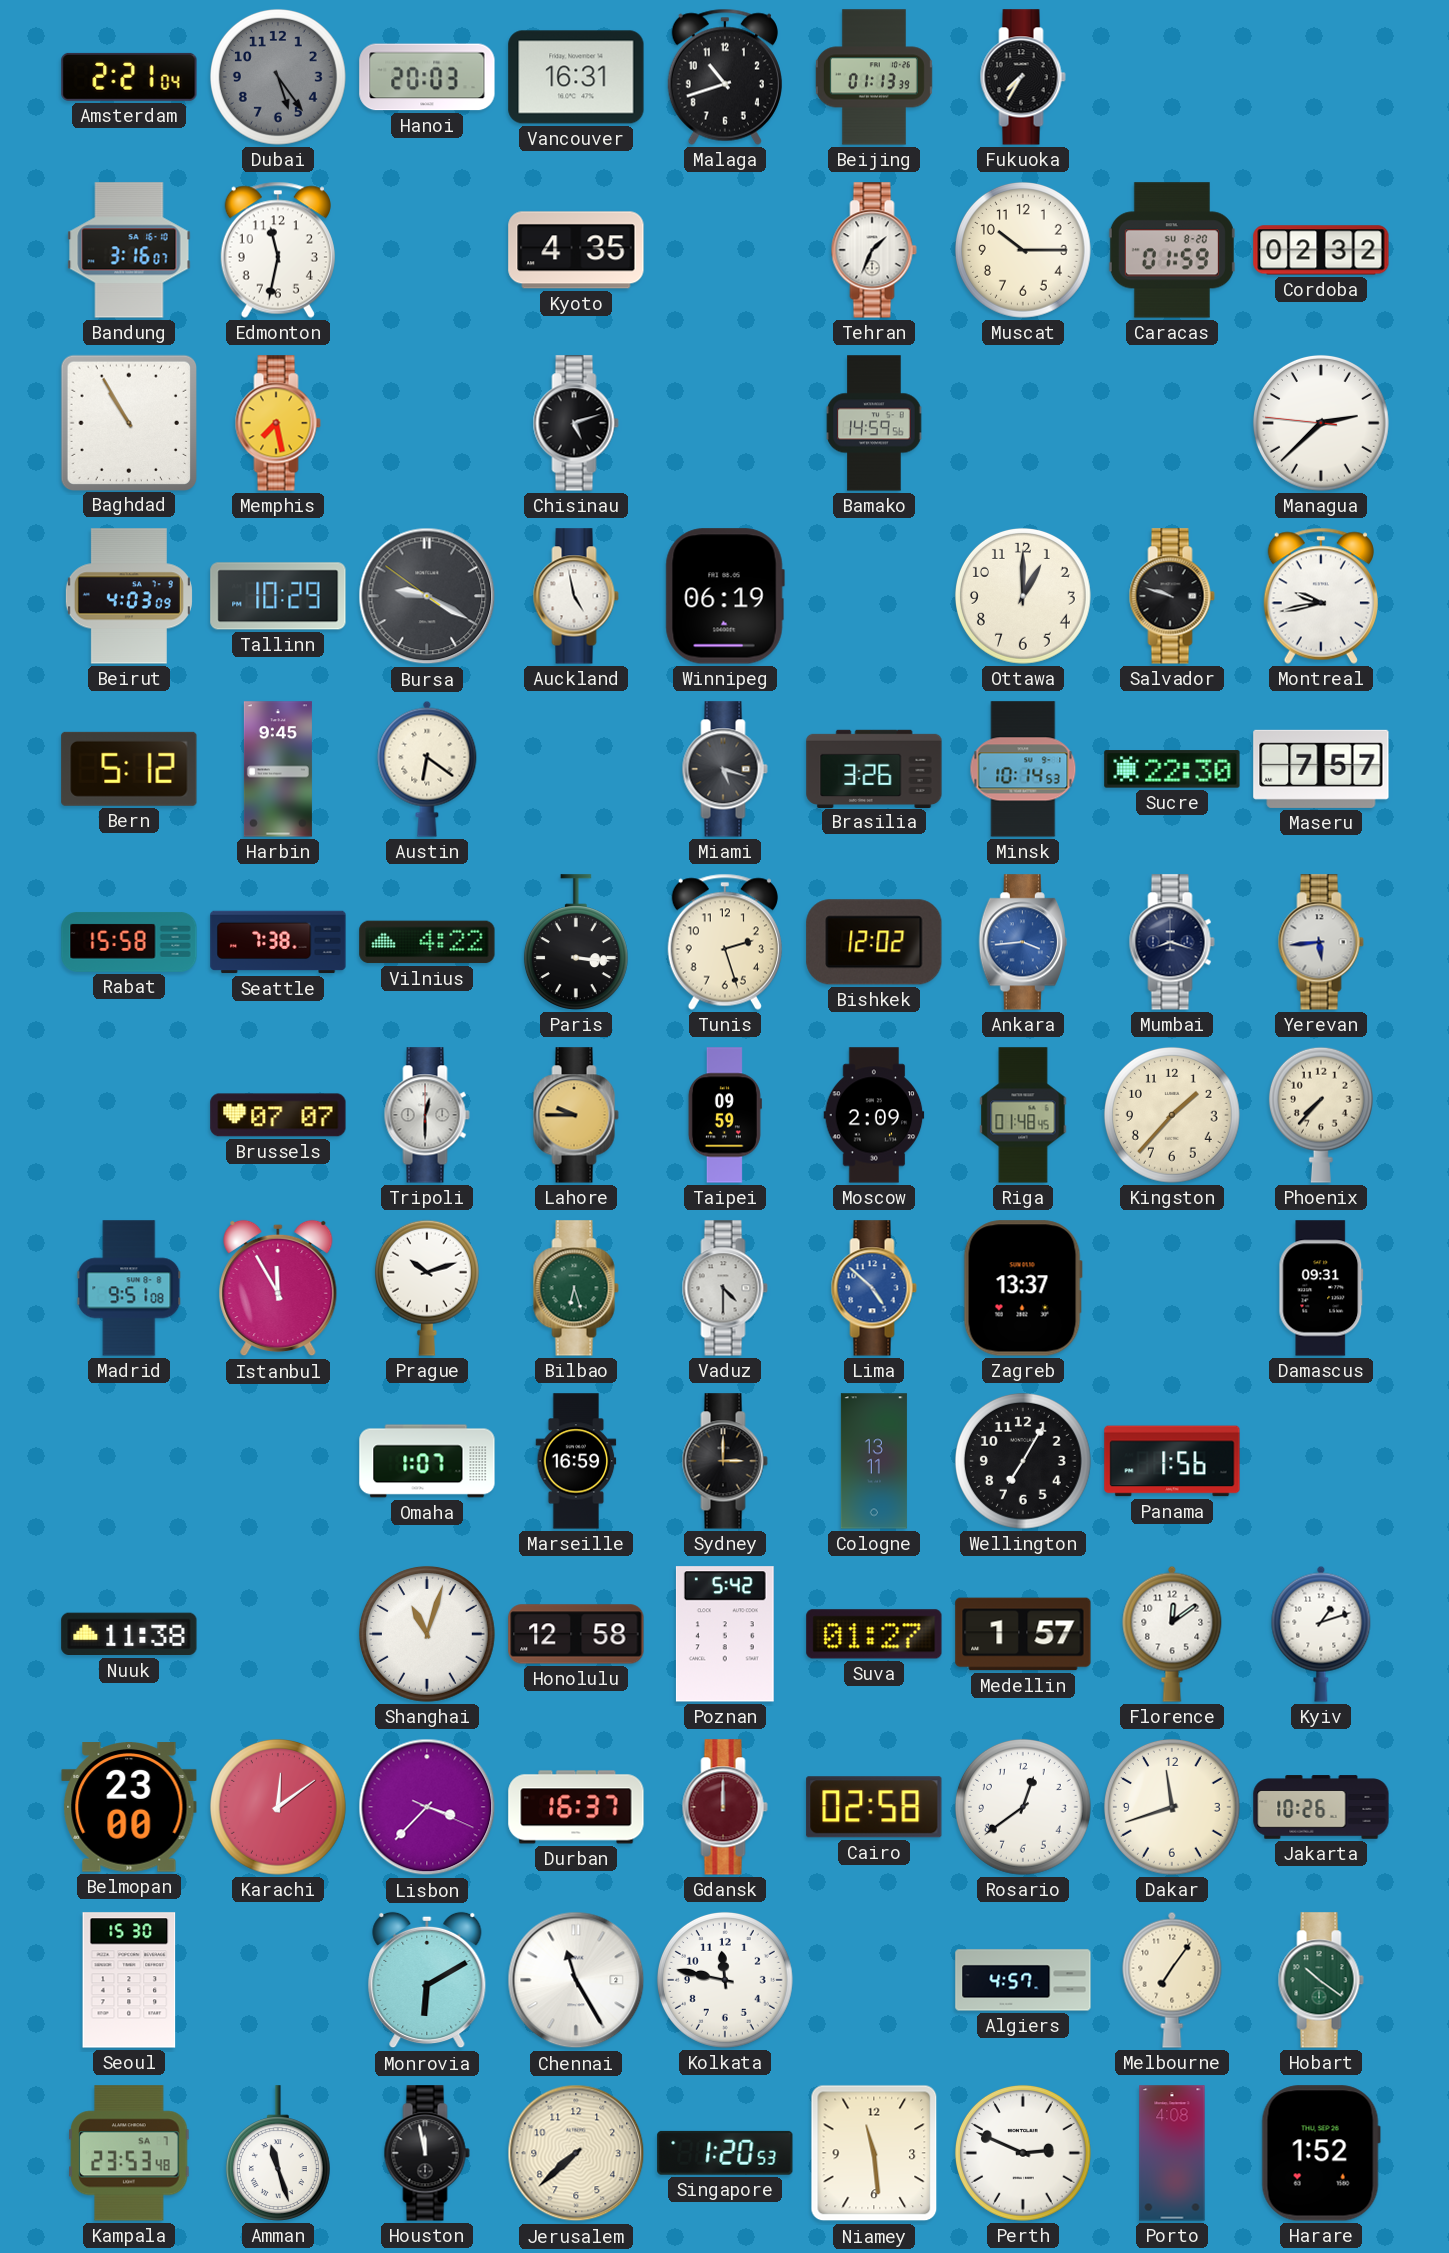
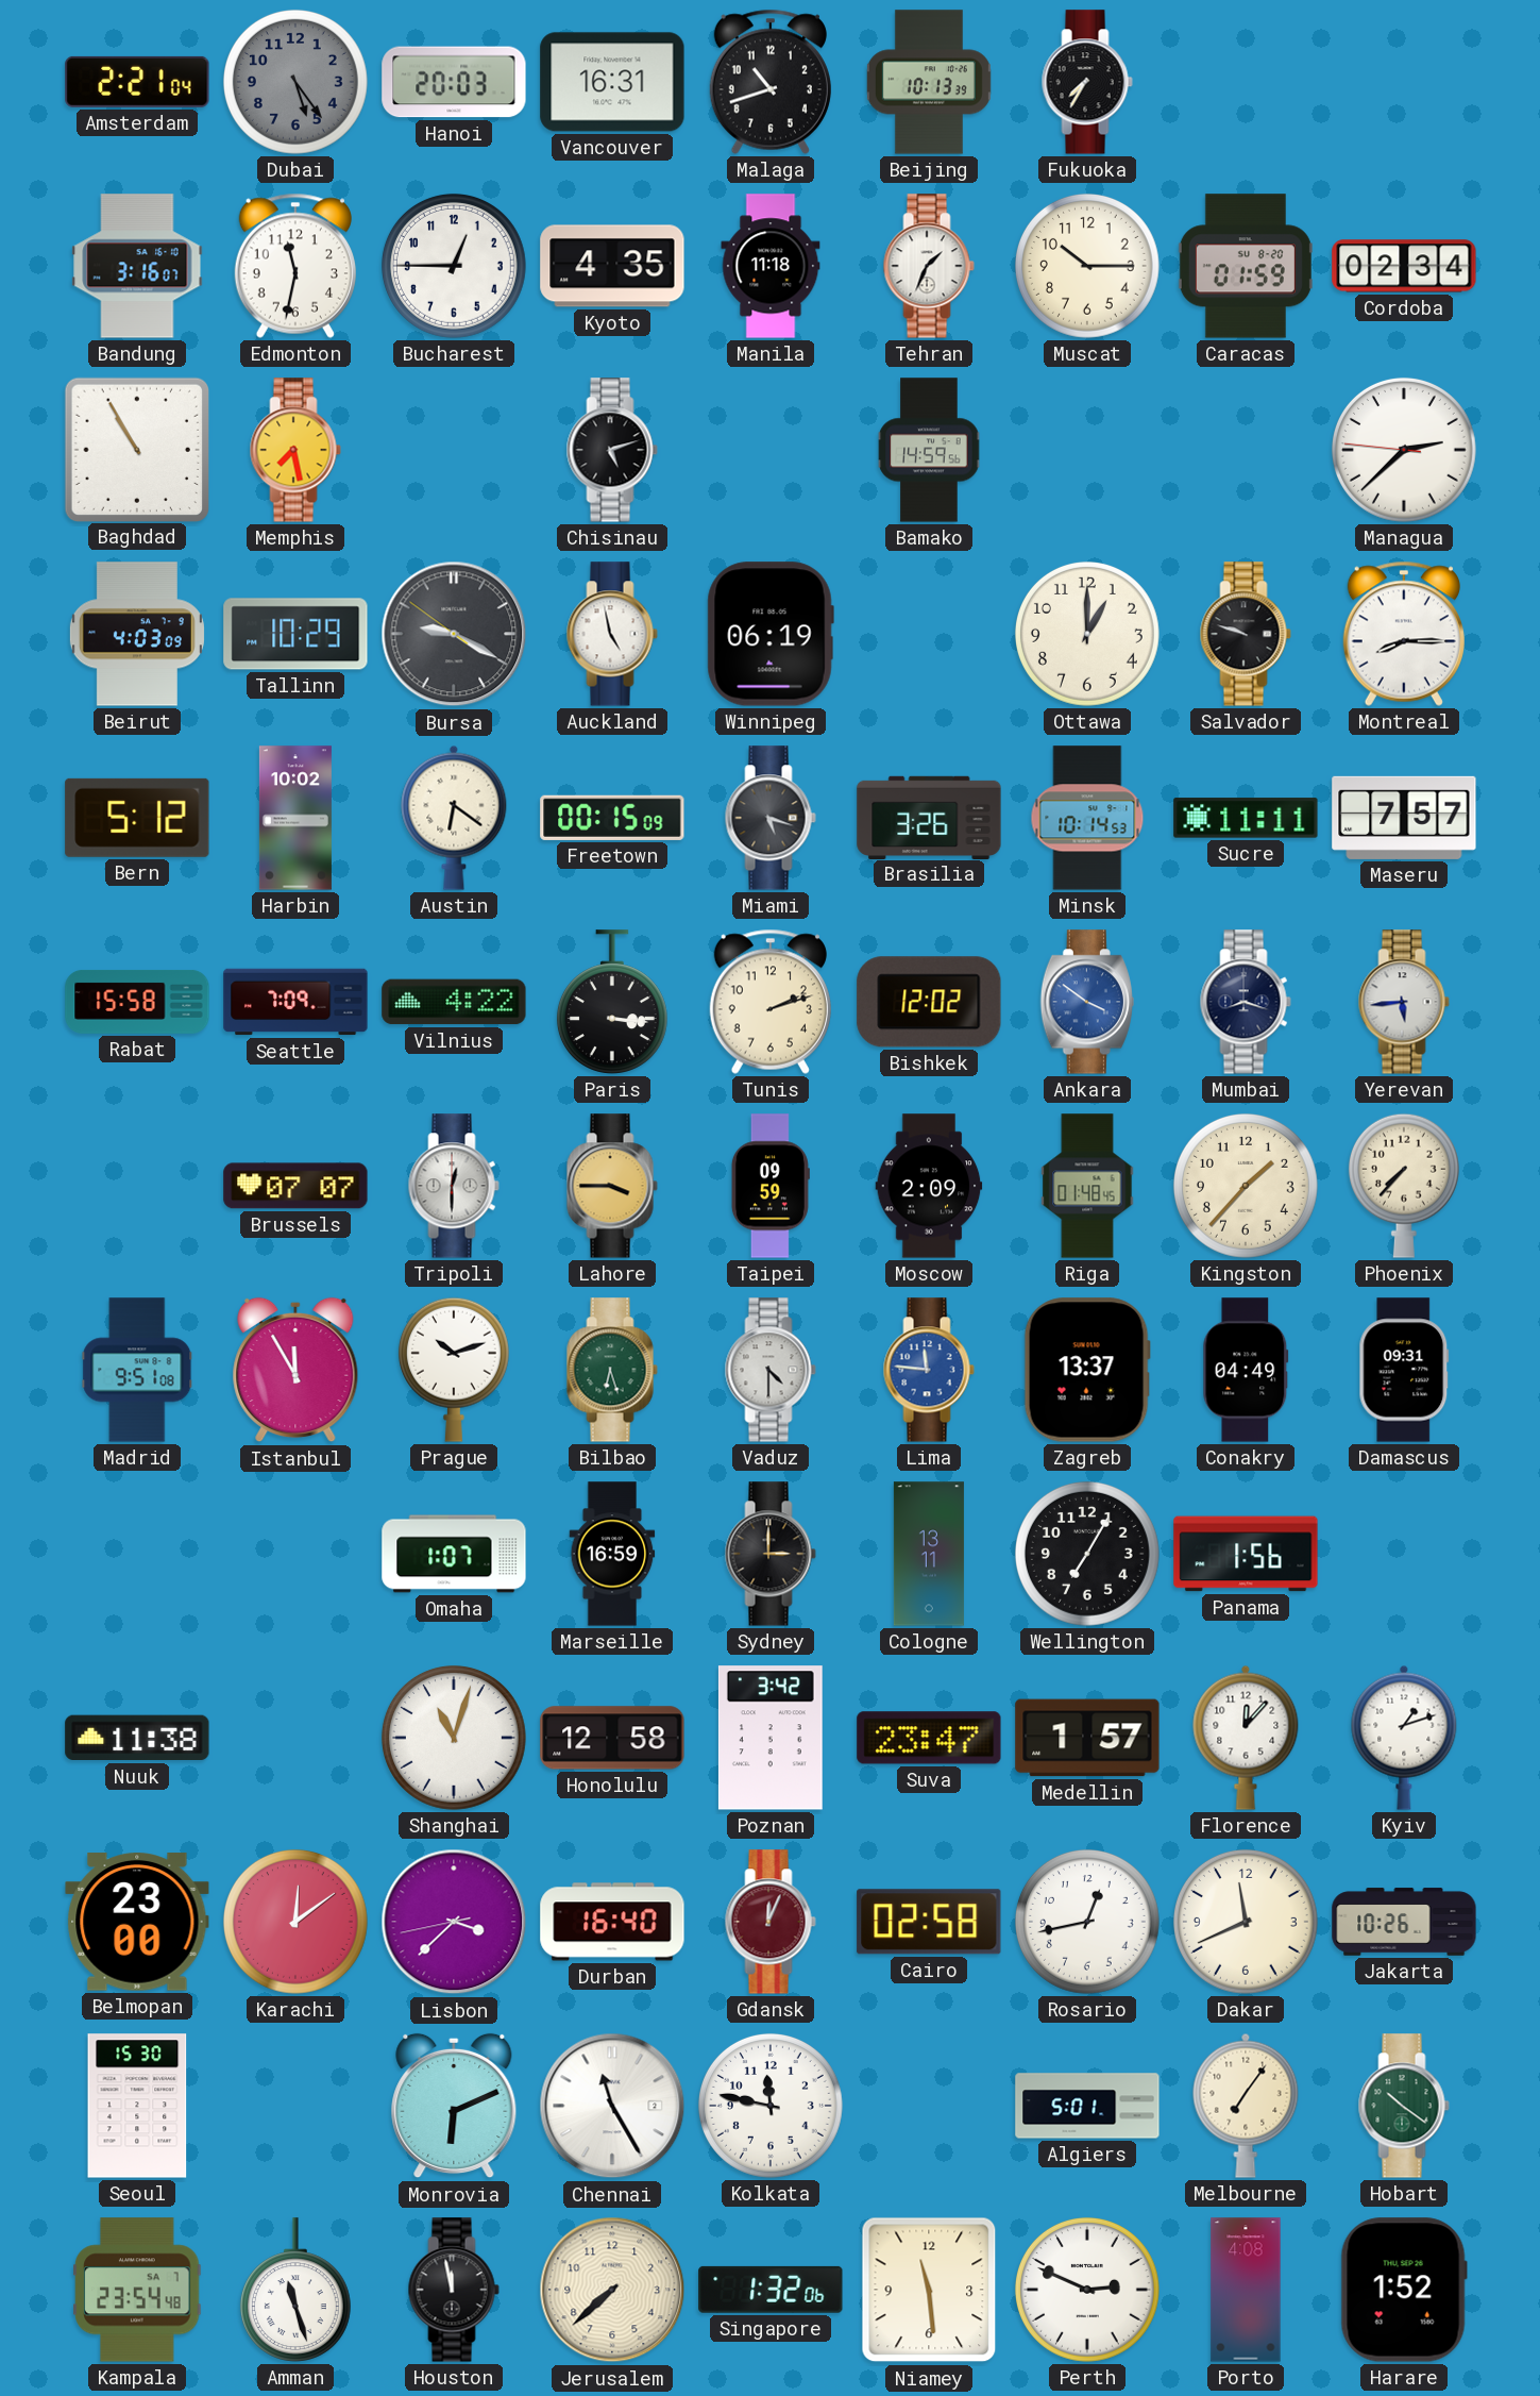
Beijing: 01:13 -> 10:13 (929, 82)
Bucharest: none -> 12:45 (454, 266)
Manila: none -> 11:18 (771, 266)
Cordoba: 02:32 -> 02:34 (1404, 266)
Montreal: 9:43 -> 8:15 (1404, 634)
Harbin: 9:45 -> 10:02 (295, 818)
Freetown: none -> 00:15 (612, 818)
Sucre: 22:30 -> 11:11 (1246, 818)
Seattle: 7:38 -> 7:09 (295, 1002)
Tunis: 2:27 -> 2:12 (771, 1002)
Ankara: 3:44 -> 3:51 (1087, 1002)
Lahore: 9:45 -> 3:45 (612, 1186)
Lima: 4:52 -> 11:46 (929, 1370)
Conakry: none -> 04:49 (1246, 1370)
Poznan: 5:42 -> 3:42 (771, 1738)
Suva: 01:27 -> 23:47 (929, 1738)
Florence: 12:09 -> 12:07 (1246, 1738)
Lisbon: 3:37:19 -> 3:37:43 (454, 1922)
Durban: 16:37 -> 16:40 (612, 1922)
Gdansk: 12:00 -> 12:04 (771, 1922)
Rosario: 12:39 -> 12:43 (1087, 1922)
Dakar: 11:42 -> 11:41 (1246, 1922)
Monrovia: 6:10 -> 6:11 (454, 2106)
Algiers: 4:57 -> 5:01 (1087, 2106)
Kampala: 23:53 -> 23:54 (137, 2290)
Singapore: 1:20 -> 1:32 (771, 2290)
